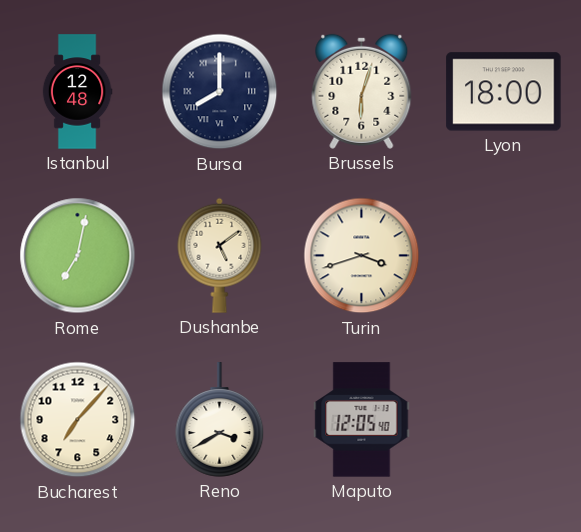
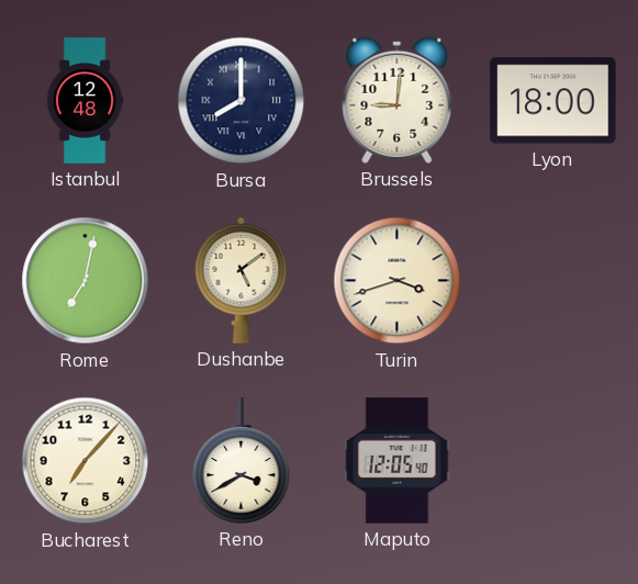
Brussels: 6:03 -> 9:01 (398, 100)
